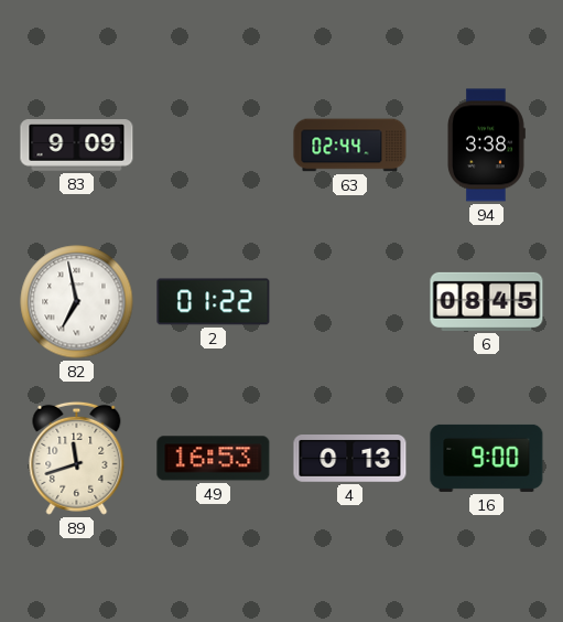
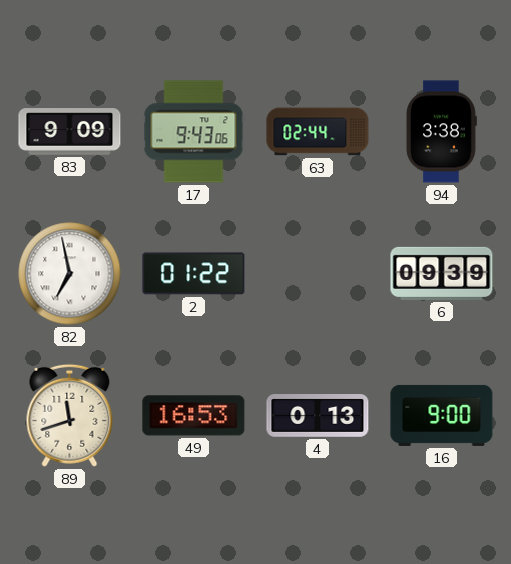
17: none -> 9:43 (194, 132)
6: 08:45 -> 09:39 (442, 273)
